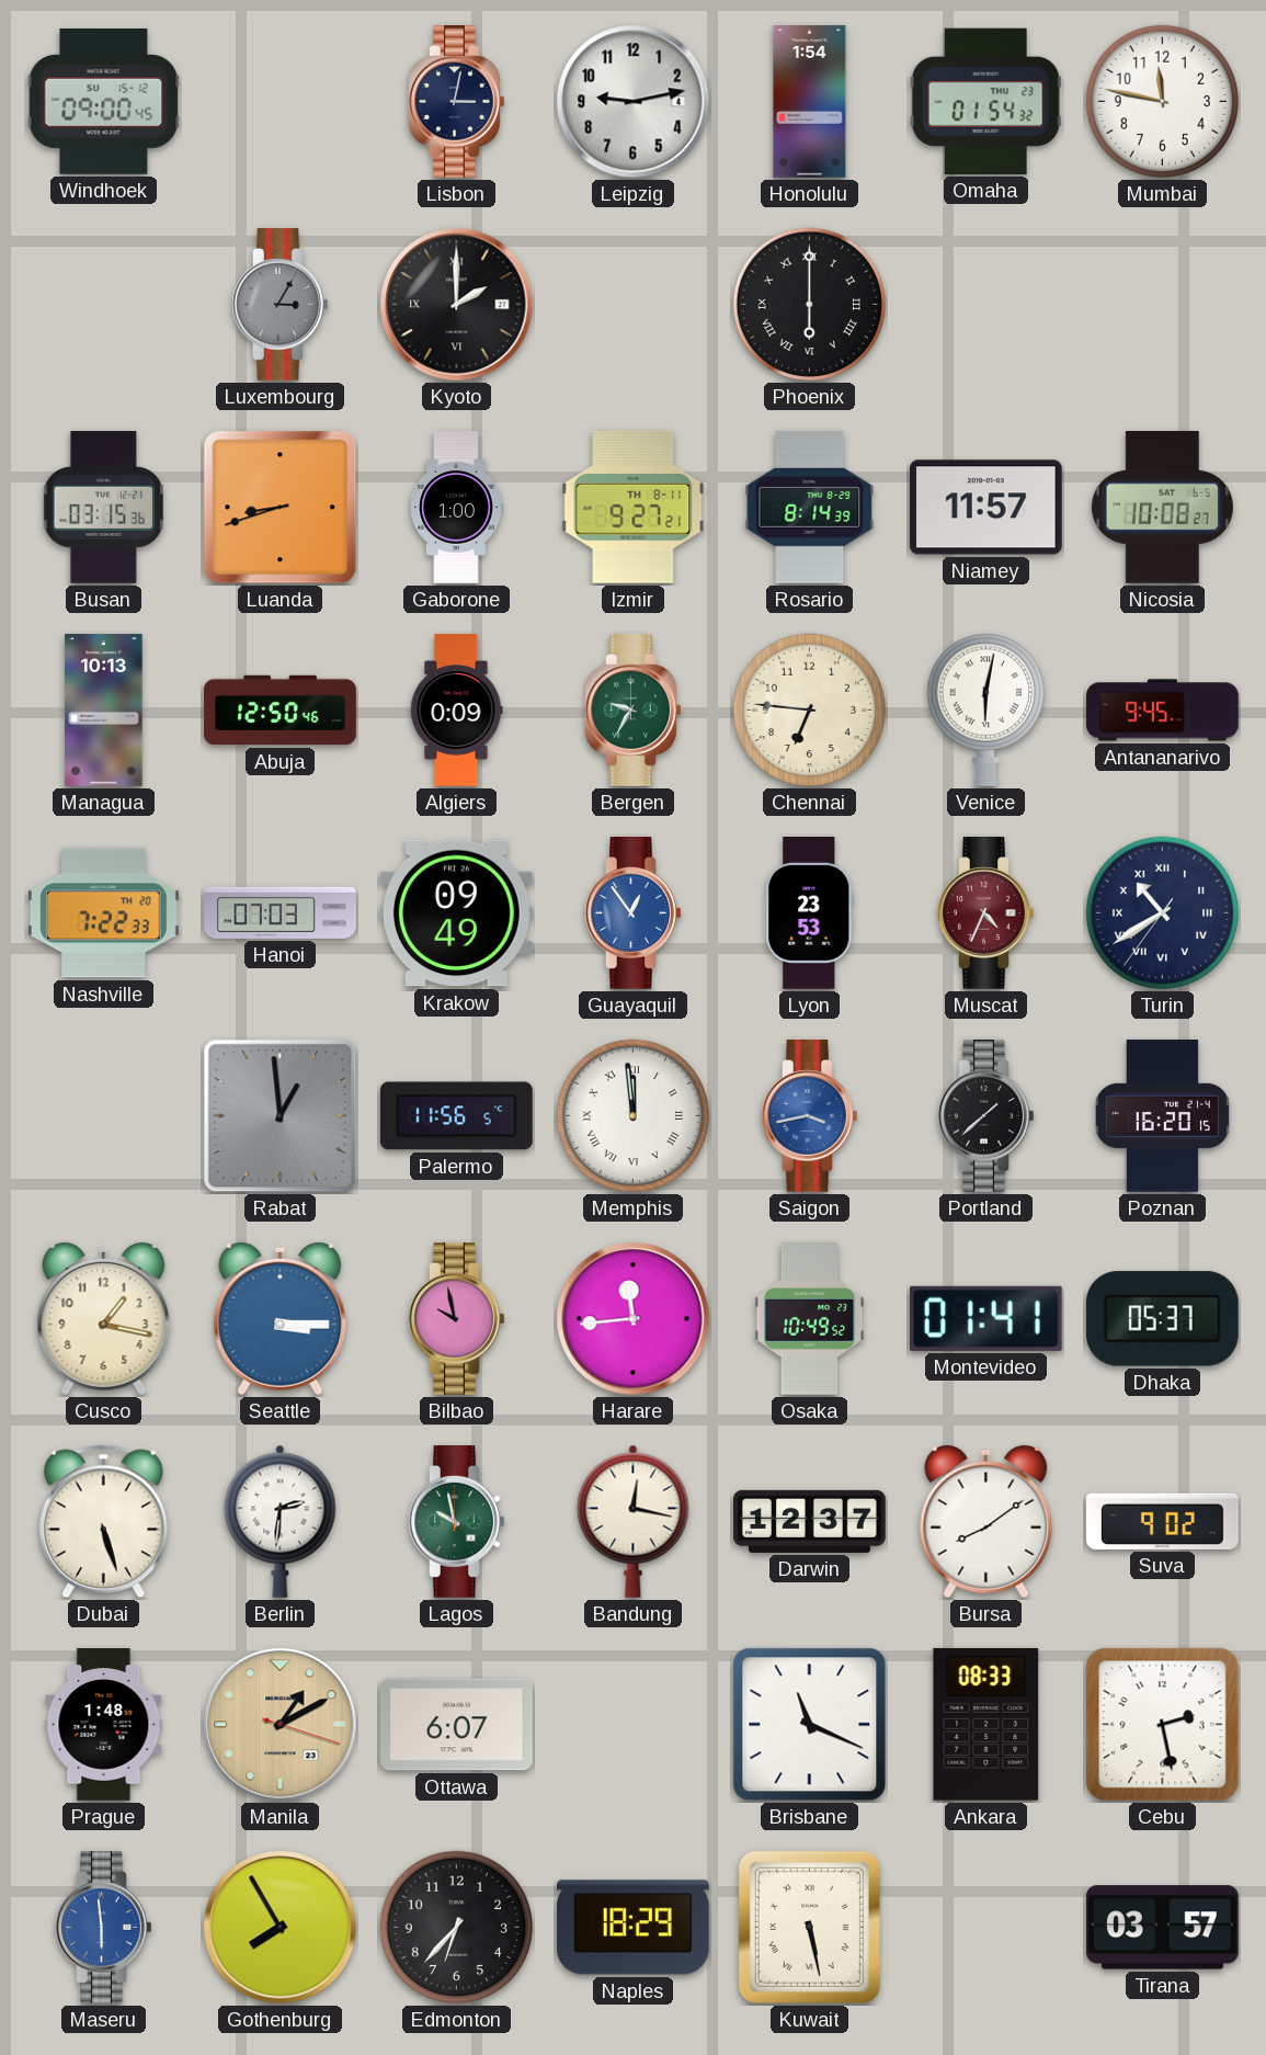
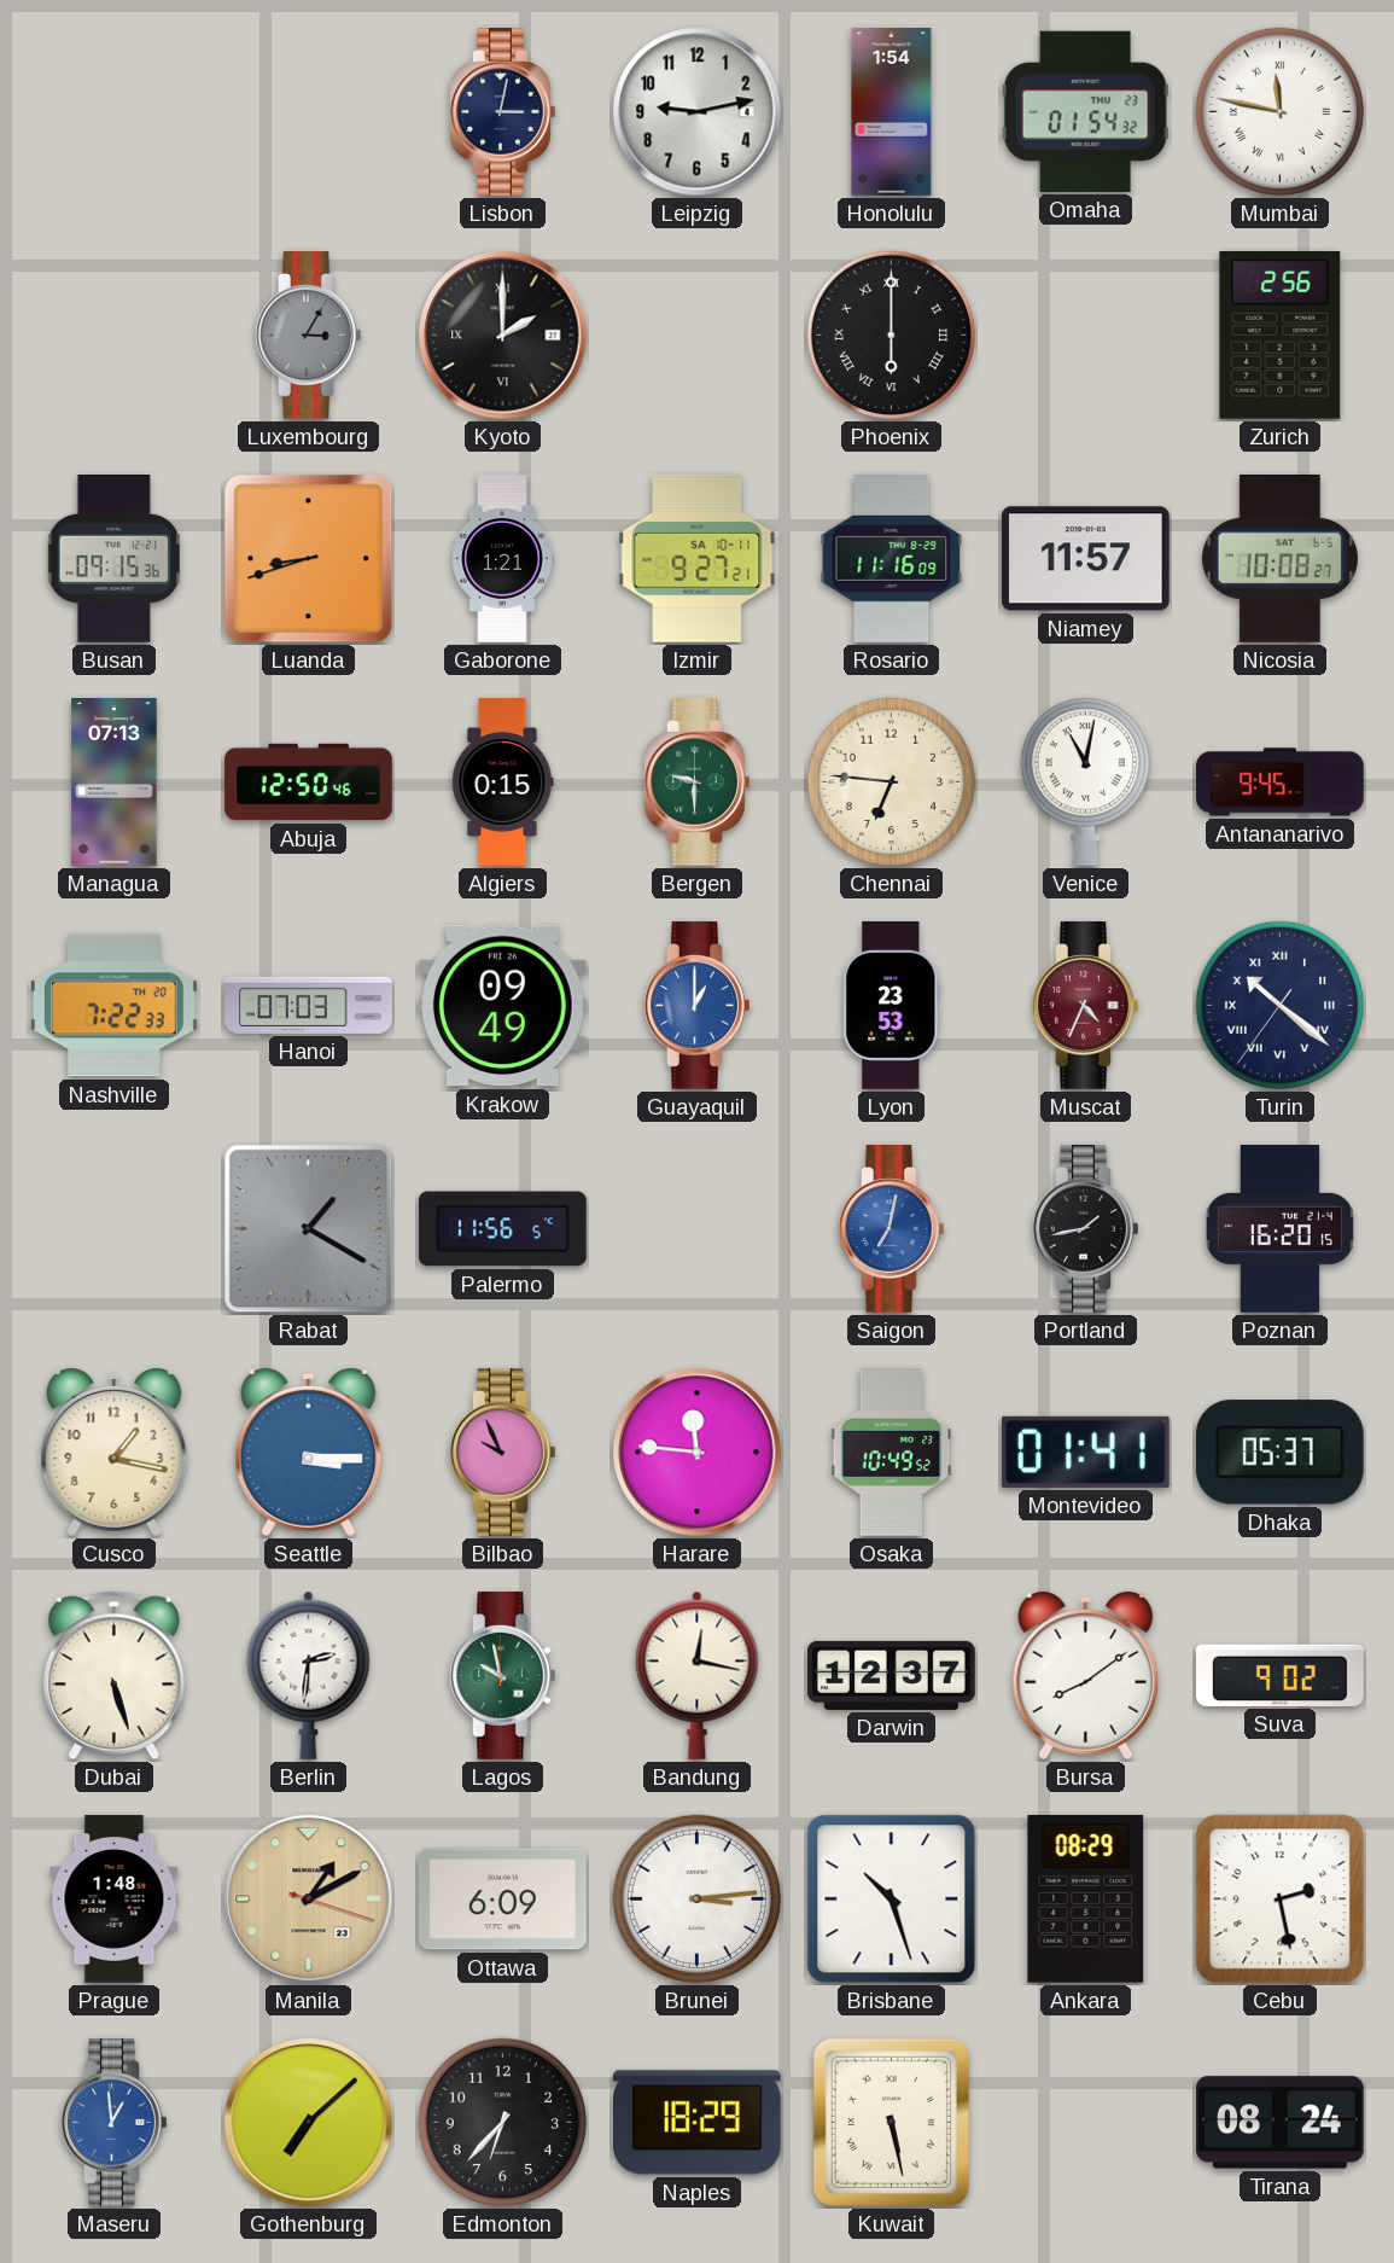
Windhoek: 09:00 -> none (104, 101)
Mumbai numerals: Arabic -> Roman (1281, 112)
Zurich: none -> 2:56 (1281, 334)
Busan: 03:15 -> 09:15 (113, 559)
Gaborone: 1:00 -> 1:21 (502, 559)
Izmir date: TH 8-11 -> SA 10-11 (698, 558)
Rosario: 8:14 -> 11:16 (892, 559)
Managua: 10:13 -> 07:13 (115, 783)
Algiers: 0:09 -> 0:15 (502, 783)
Bergen: 9:35 -> 9:30 (698, 783)
Venice: 6:02 -> 11:02 (1085, 781)
Guayaquil: 12:54 -> 1:00 (698, 1006)
Turin: 10:39 -> 10:21 (1281, 1006)
Rabat: 12:59 -> 1:20 (309, 1229)
Memphis: 11:59 -> none (634, 1116)
Saigon: 3:43 -> 7:02 (892, 1229)
Portland: 1:38 -> 1:43 (1086, 1229)
Bilbao: 9:58 -> 9:56 (503, 1453)
Harare: 11:44 -> 11:46 (698, 1453)
Ottawa: 6:07 -> 6:09 (502, 1900)
Brunei: none -> 3:14 (698, 1900)
Brisbane: 11:19 -> 10:27 (892, 1900)
Ankara: 08:33 -> 08:29 (1086, 1898)
Maseru: 5:59 -> 12:59 (115, 2123)
Gothenburg: 7:55 -> 7:08 (309, 2123)
Tirana: 03:57 -> 08:24 (1281, 2123)
